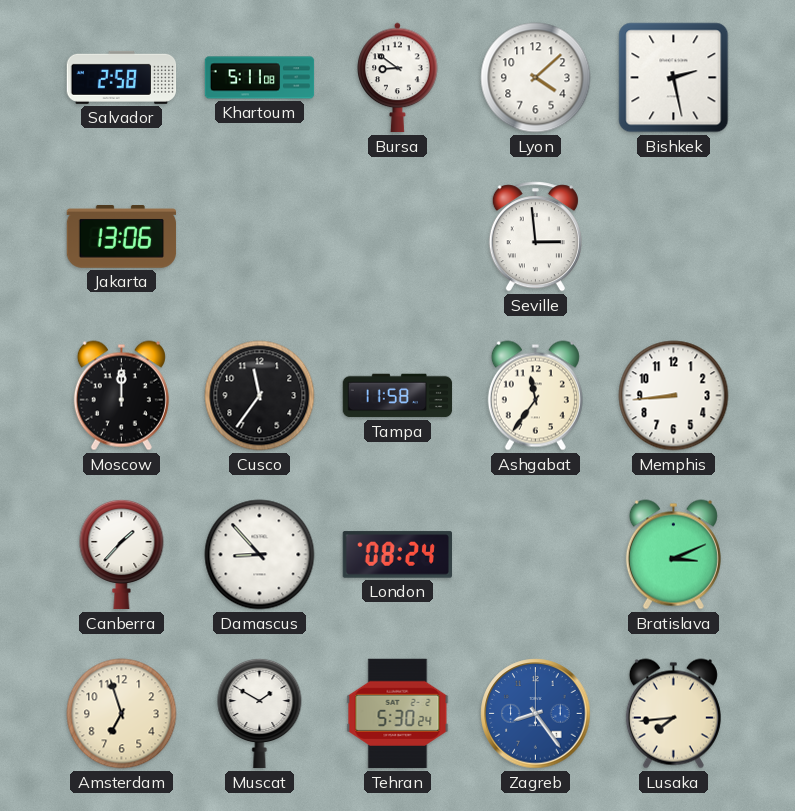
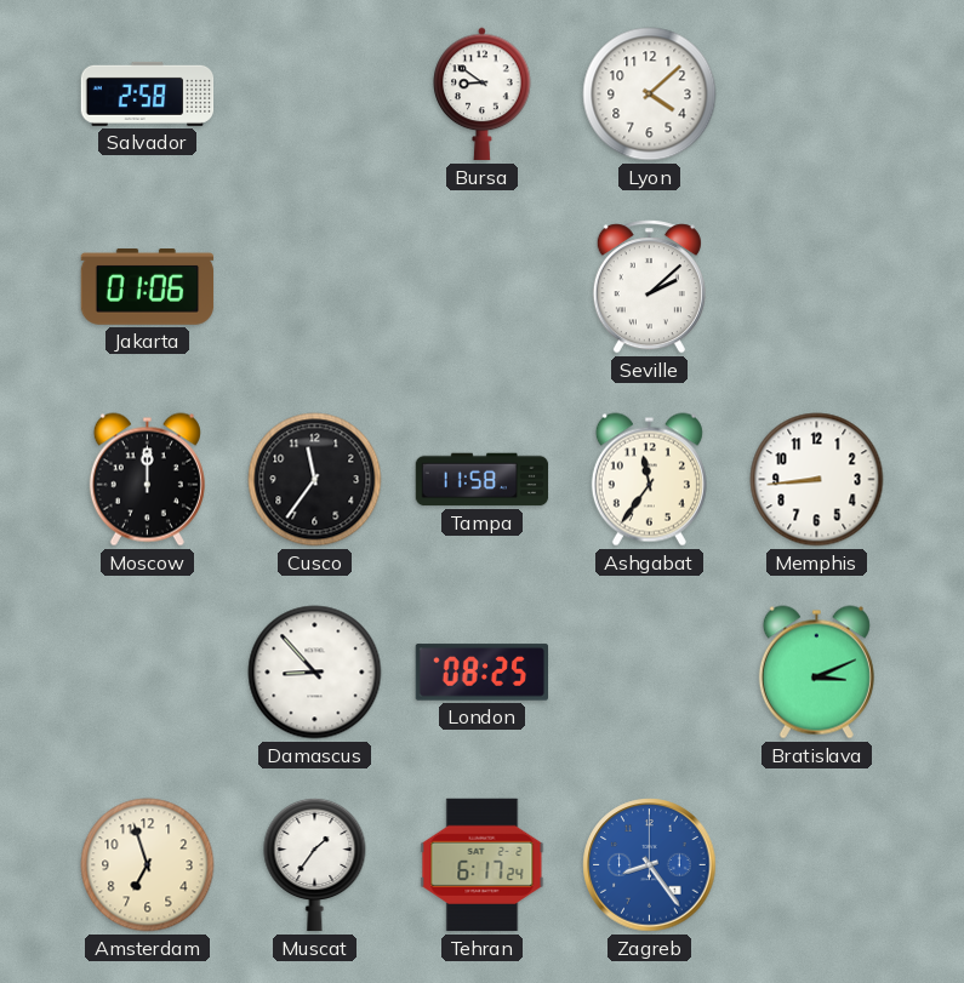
Khartoum: 5:11 -> none (260, 78)
Bishkek: 2:28 -> none (674, 78)
Jakarta: 13:06 -> 01:06 (148, 287)
Seville: 2:59 -> 2:08 (649, 287)
Canberra: 1:37 -> none (122, 554)
London: 08:24 -> 08:25 (483, 673)
Muscat: 1:50 -> 1:36 (315, 864)
Tehran: 5:30 -> 6:17 (483, 865)
Lusaka: 7:44 -> none (673, 714)
